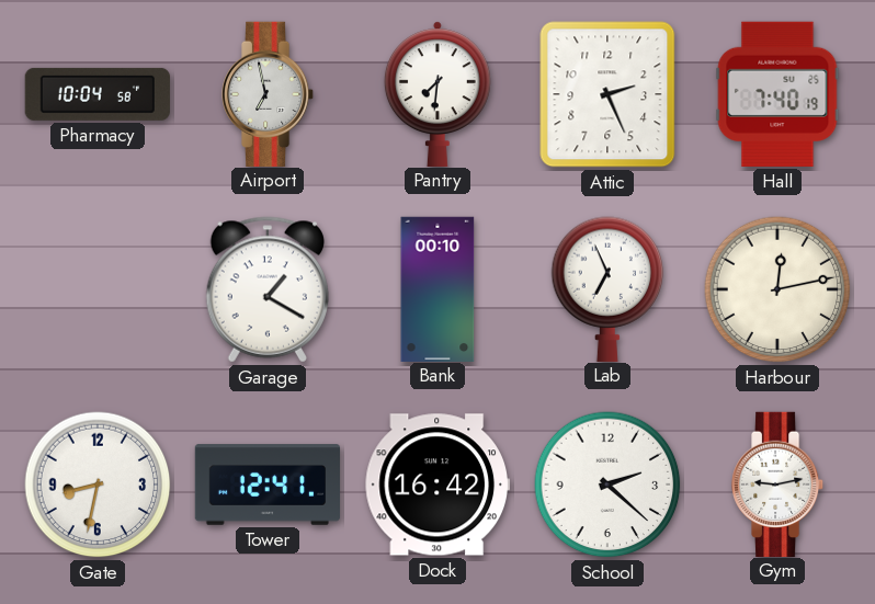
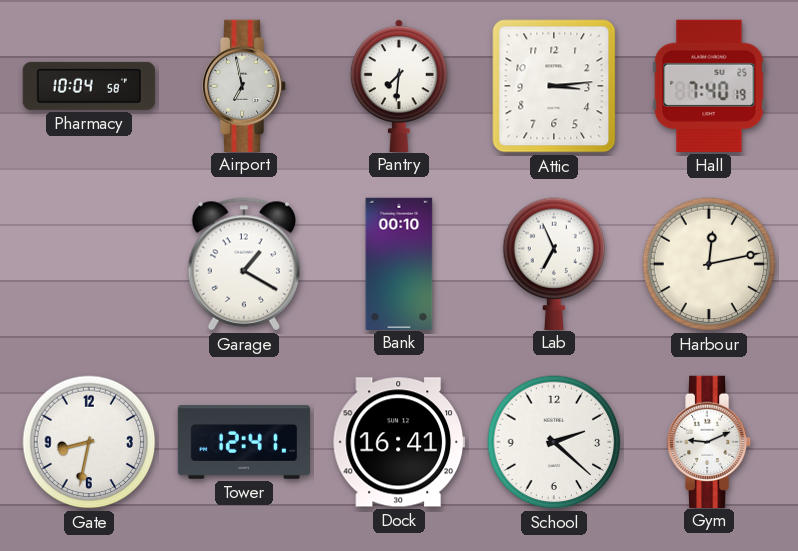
Attic: 2:26 -> 3:14 (554, 86)
Dock: 16:42 -> 16:41 (399, 442)
Gym: 9:13 -> 9:11 (710, 441)
